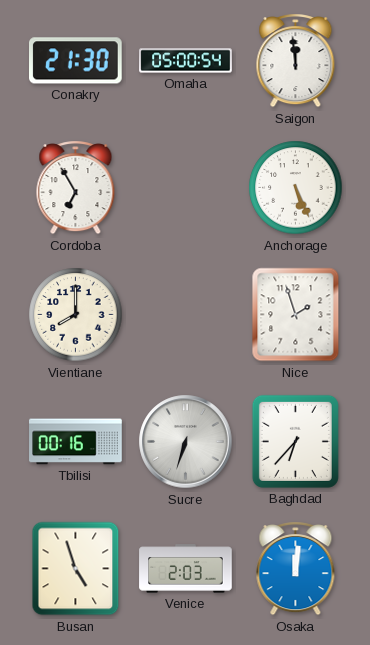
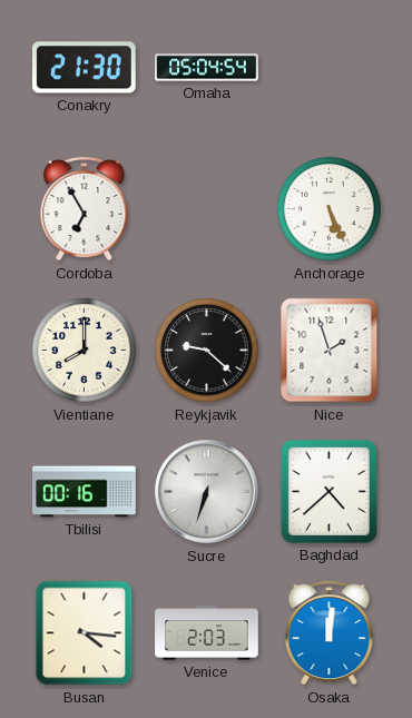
Omaha: 05:00 -> 05:04 (207, 68)
Saigon: 11:59 -> none (296, 61)
Reykjavik: none -> 9:22 (207, 351)
Baghdad: 6:37 -> 4:38 (328, 491)
Busan: 4:57 -> 4:16 (85, 633)
